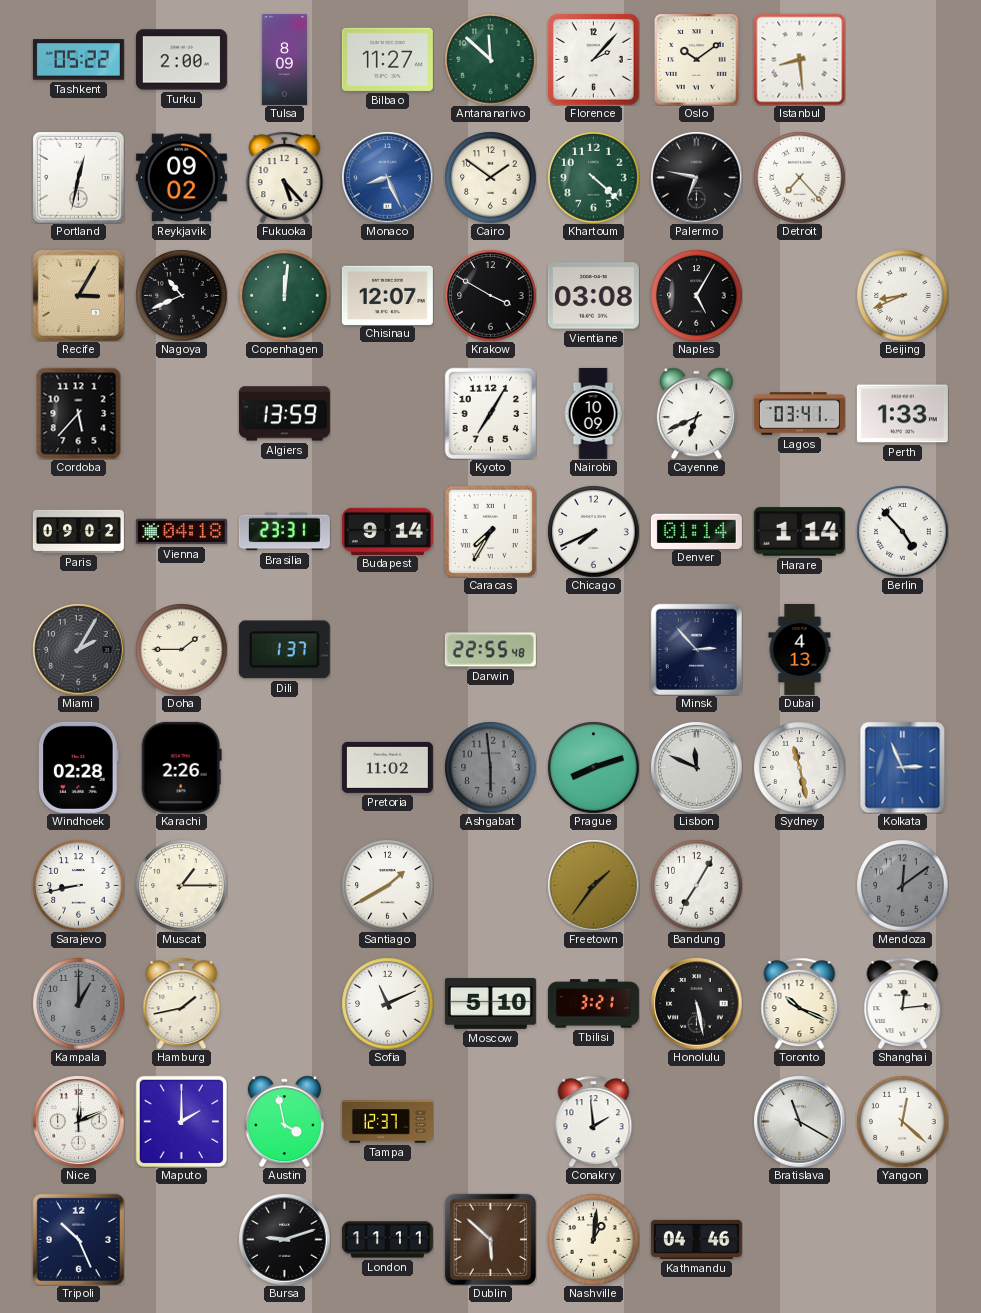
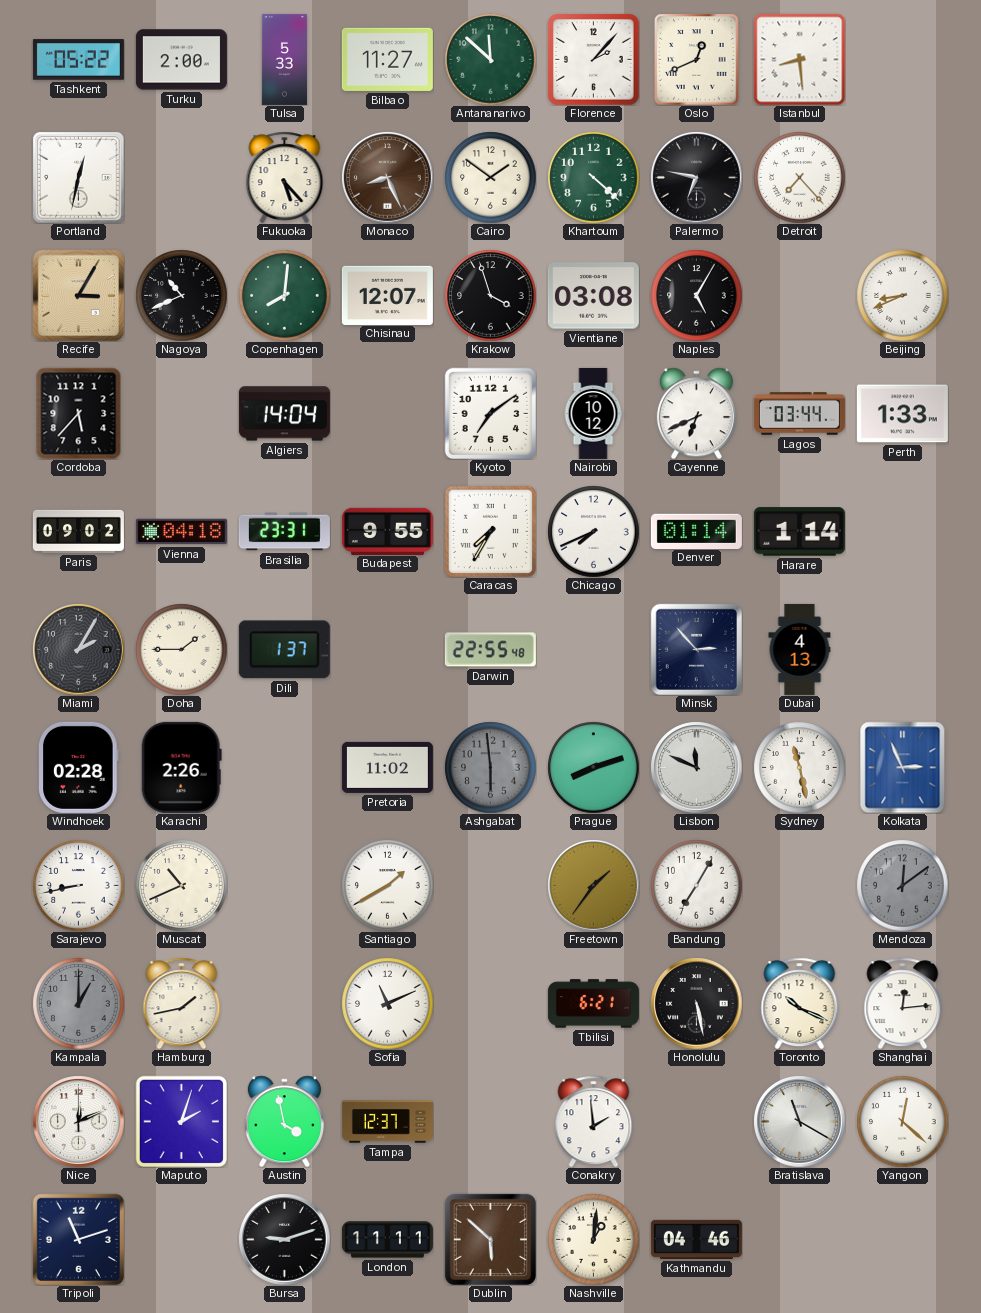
Tulsa: 8:09 -> 5:33 (285, 59)
Oslo: 10:09 -> 12:41 (697, 59)
Reykjavik: 09:02 -> none (181, 178)
Monaco dial: blue -> brown (387, 177)
Copenhagen: 12:01 -> 8:01 (284, 295)
Krakow: 3:50 -> 3:57 (490, 295)
Algiers: 13:59 -> 14:04 (284, 414)
Kyoto: 7:05 -> 7:09 (490, 413)
Nairobi: 10:09 -> 10:12 (593, 413)
Lagos: 03:41 -> 03:44 (799, 414)
Budapest: 9:14 -> 9:55 (387, 531)
Berlin: 4:53 -> none (902, 531)
Muscat: 1:15 -> 10:41 (181, 885)
Moscow: 5:10 -> none (490, 1003)
Tbilisi: 3:21 -> 6:21 (593, 1004)
Maputo: 2:00 -> 2:03 (181, 1121)
Tripoli: 10:26 -> 11:12 (78, 1239)
